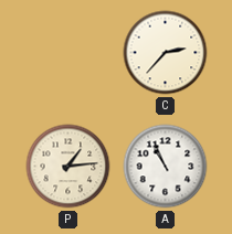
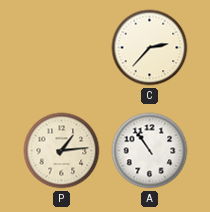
A: 10:56 -> 10:54 (150, 151)
